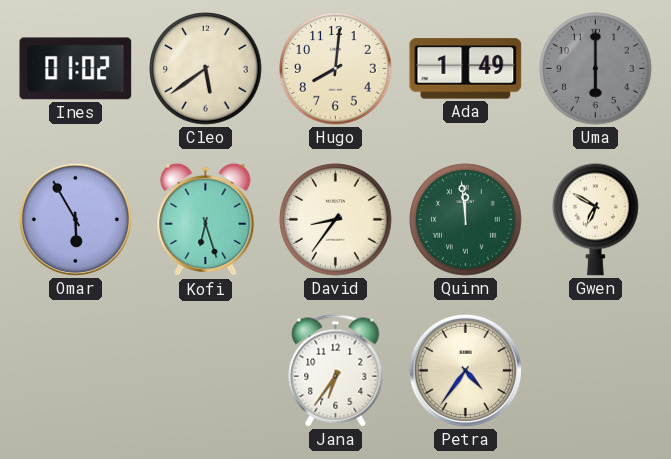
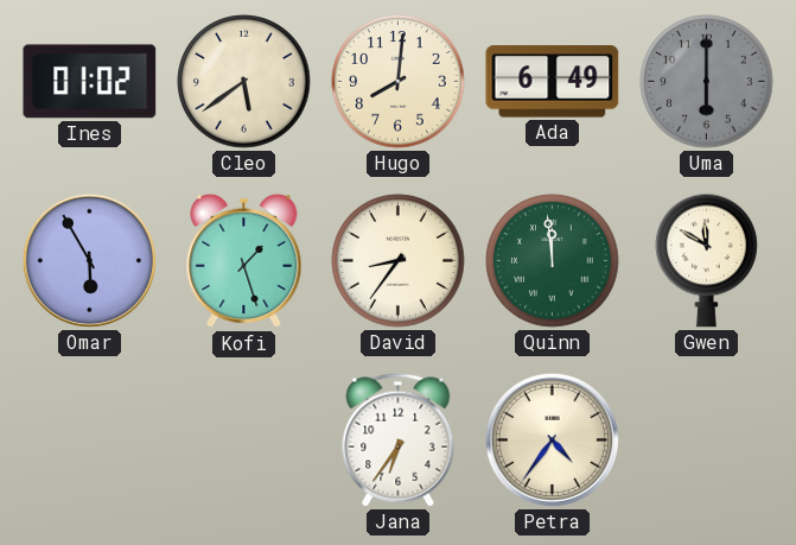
Ada: 1:49 -> 6:49 (553, 82)
Kofi: 6:27 -> 1:27 (244, 261)
Gwen: 6:50 -> 11:50 (707, 260)
